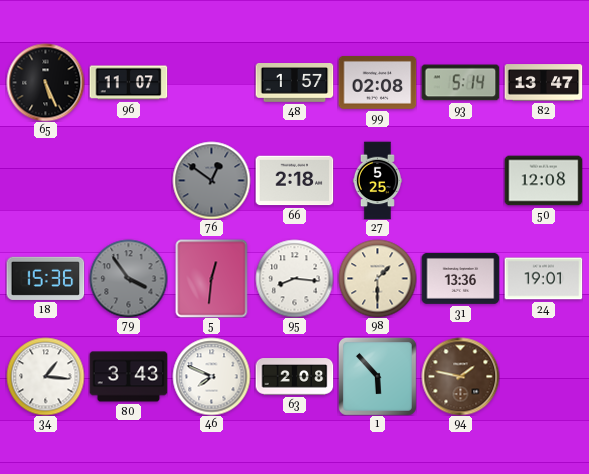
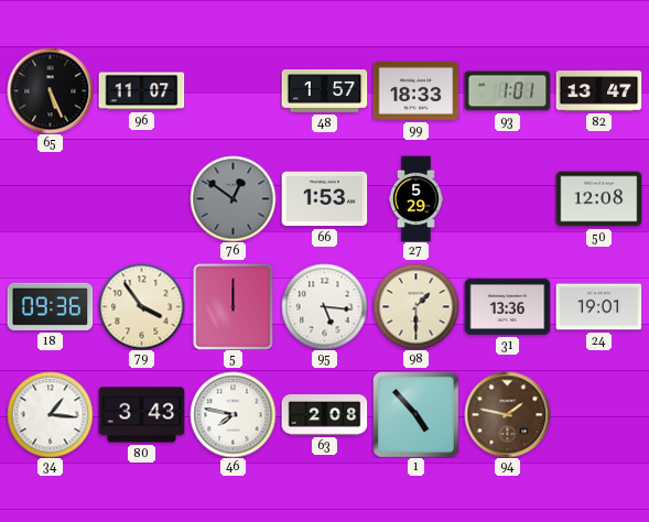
99: 02:08 -> 18:33 (415, 90)
93: 5:14 -> 1:01 (507, 91)
66: 2:18 -> 1:53 (324, 199)
27: 5:25 -> 5:29 (415, 198)
18: 15:36 -> 09:36 (50, 306)
79 dial: grey -> cream (141, 306)
5: 12:31 -> 12:00 (234, 306)
95: 8:16 -> 5:16 (324, 306)
46: 7:49 -> 7:47 (232, 414)
1: 5:53 -> 4:53 (415, 414)
